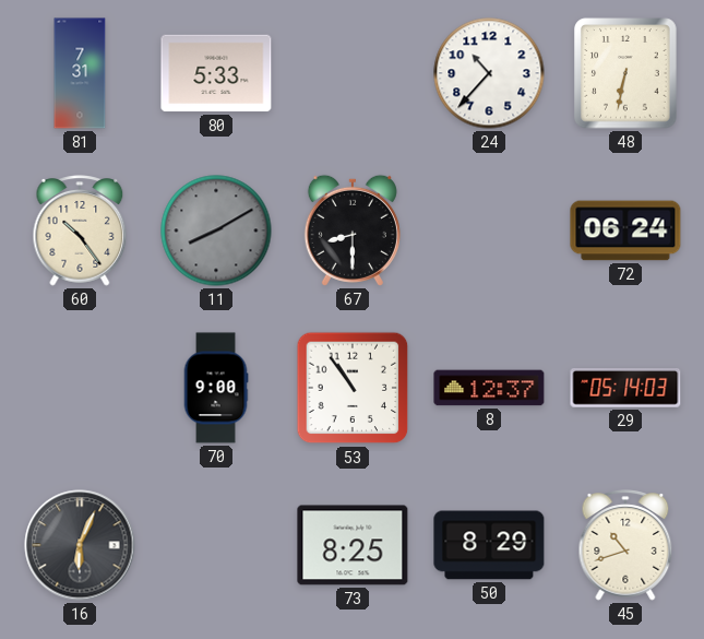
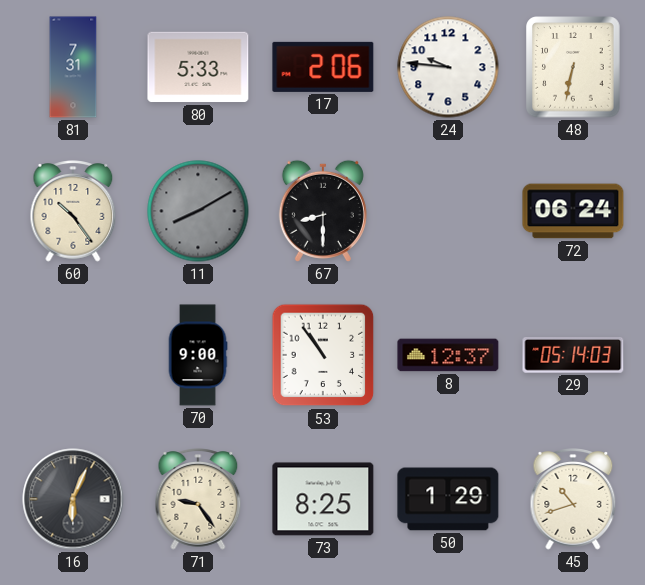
17: none -> 2:06 (323, 67)
24: 10:37 -> 9:46 (448, 67)
71: none -> 9:24 (198, 499)
50: 8:29 -> 1:29 (448, 499)
